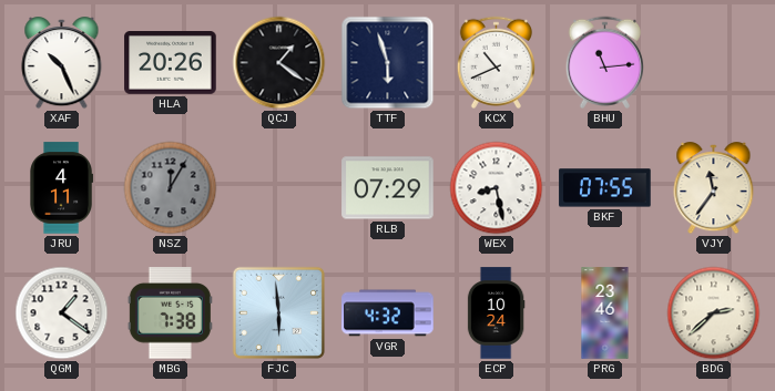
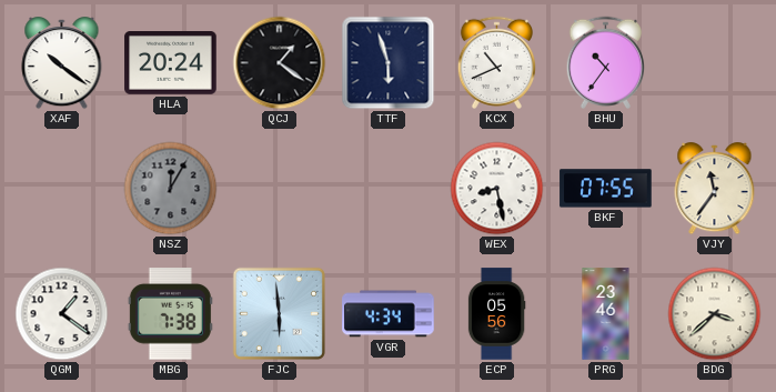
XAF: 10:26 -> 10:21 (62, 63)
HLA: 20:26 -> 20:24 (171, 63)
BHU: 11:14 -> 10:36 (605, 62)
JRU: 4:11 -> none (61, 188)
RLB: 07:29 -> none (388, 188)
VGR: 4:32 -> 4:34 (389, 314)
ECP: 10:24 -> 05:56 (496, 314)
BDG: 2:38 -> 3:38 (715, 314)
